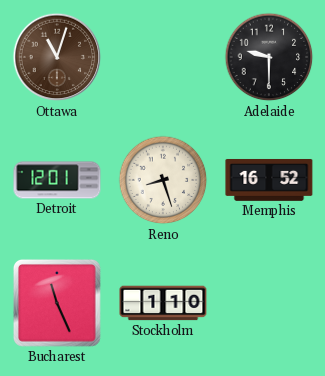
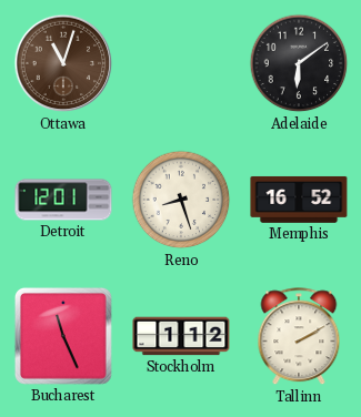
Adelaide: 9:30 -> 6:09 (299, 63)
Stockholm: 1:10 -> 1:12 (181, 336)
Tallinn: none -> 2:10 (299, 337)
